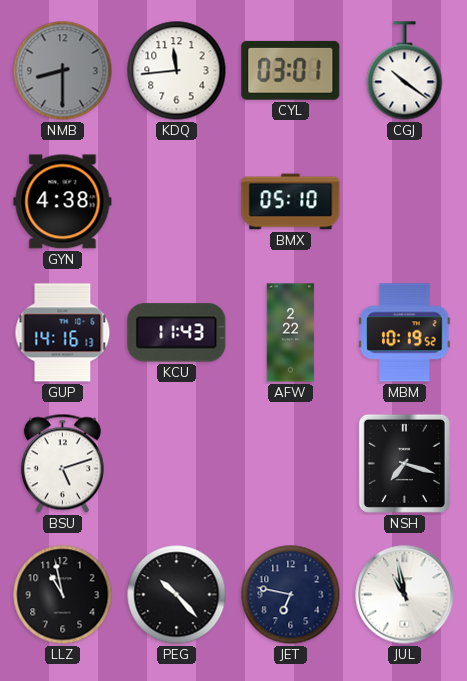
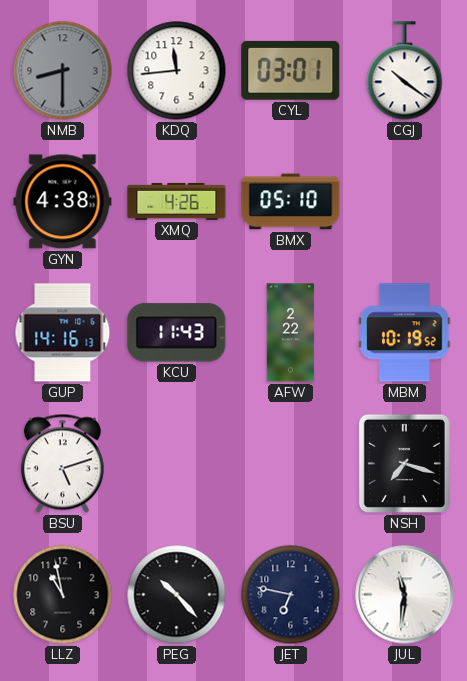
XMQ: none -> 4:26 (177, 201)
JUL: 10:58 -> 11:31 (405, 595)
